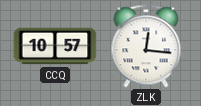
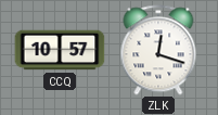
ZLK: 12:16 -> 12:18 (158, 50)
